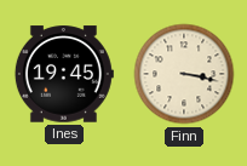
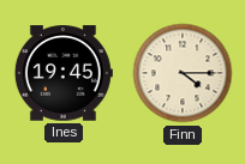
Finn: 3:17 -> 4:15 (183, 73)
